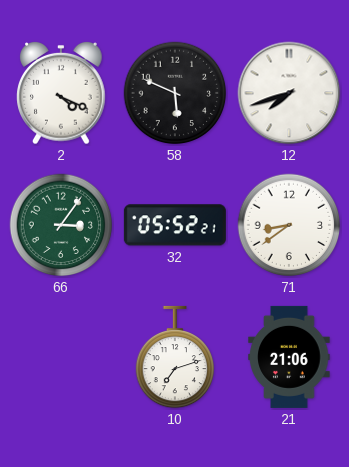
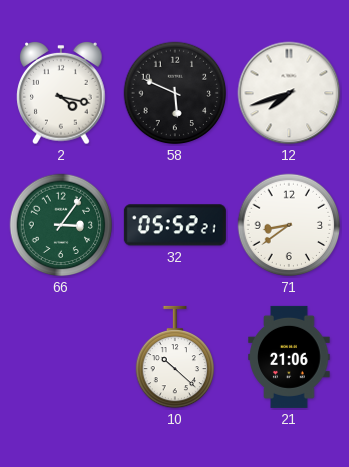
2: 4:19 -> 4:17 (61, 94)
10: 7:12 -> 10:22 (175, 357)
